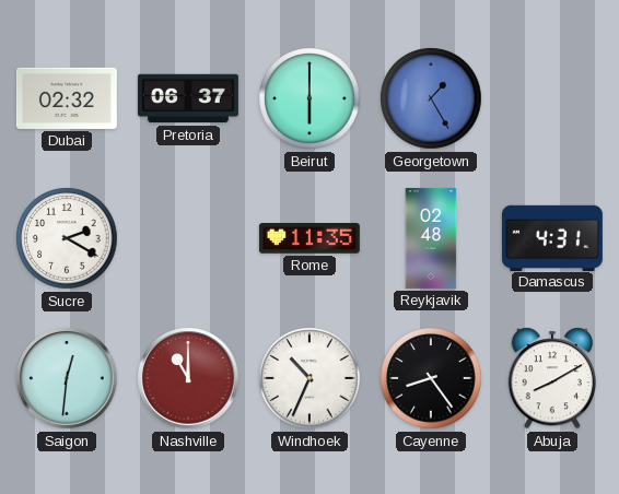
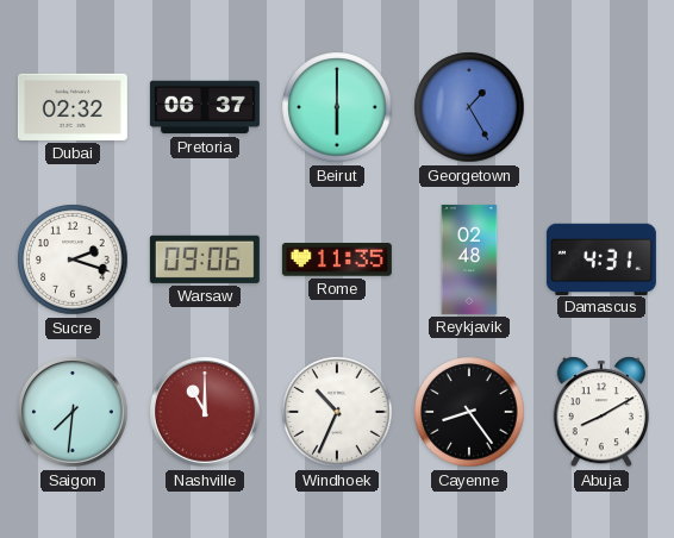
Sucre: 2:20 -> 2:18 (73, 259)
Warsaw: none -> 09:06 (205, 259)
Saigon: 12:31 -> 7:31 (73, 412)
